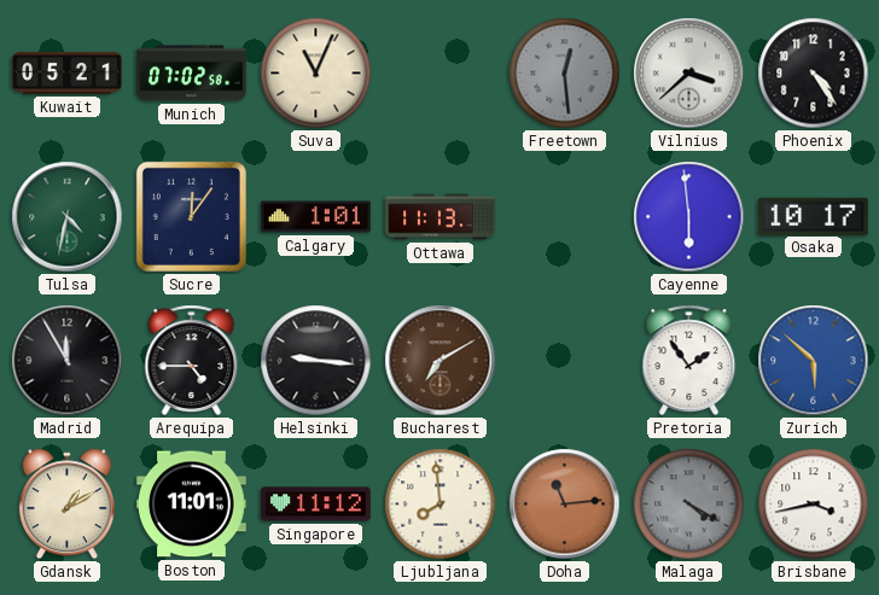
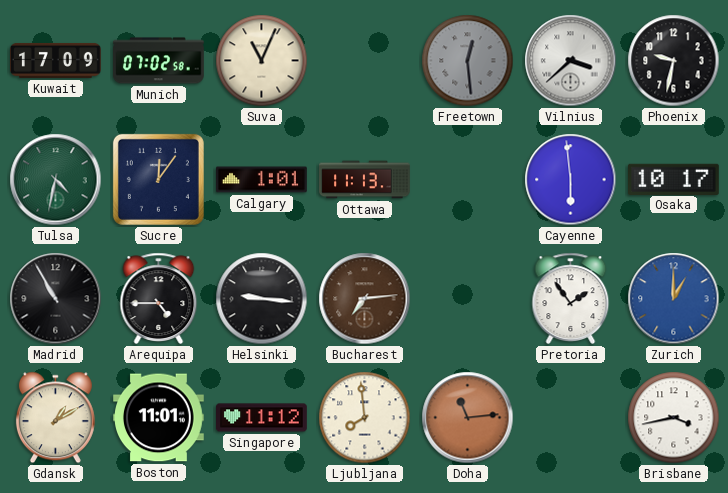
Kuwait: 05:21 -> 17:09 (56, 60)
Phoenix: 4:24 -> 9:32 (674, 61)
Madrid: 11:55 -> 10:55 (56, 299)
Bucharest: 7:10 -> 7:14 (365, 299)
Zurich: 5:52 -> 1:00 (674, 299)
Malaga: 4:20 -> none (689, 504)
